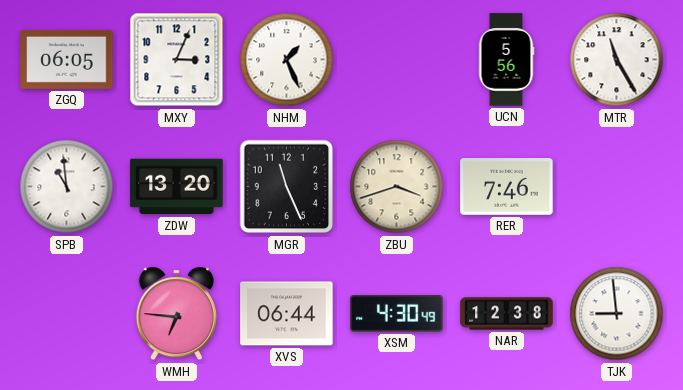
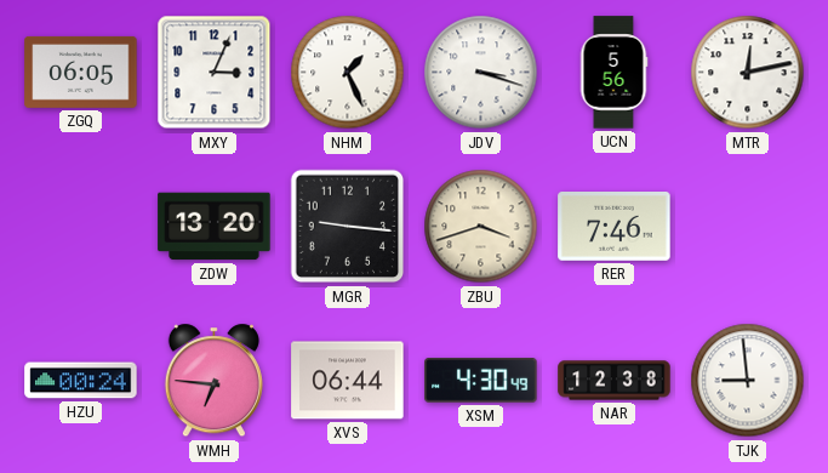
JDV: none -> 3:18 (481, 73)
MTR: 11:25 -> 12:13 (748, 73)
SPB: 10:59 -> none (67, 187)
MGR: 11:26 -> 9:16 (348, 227)
HZU: none -> 00:24 (81, 381)
